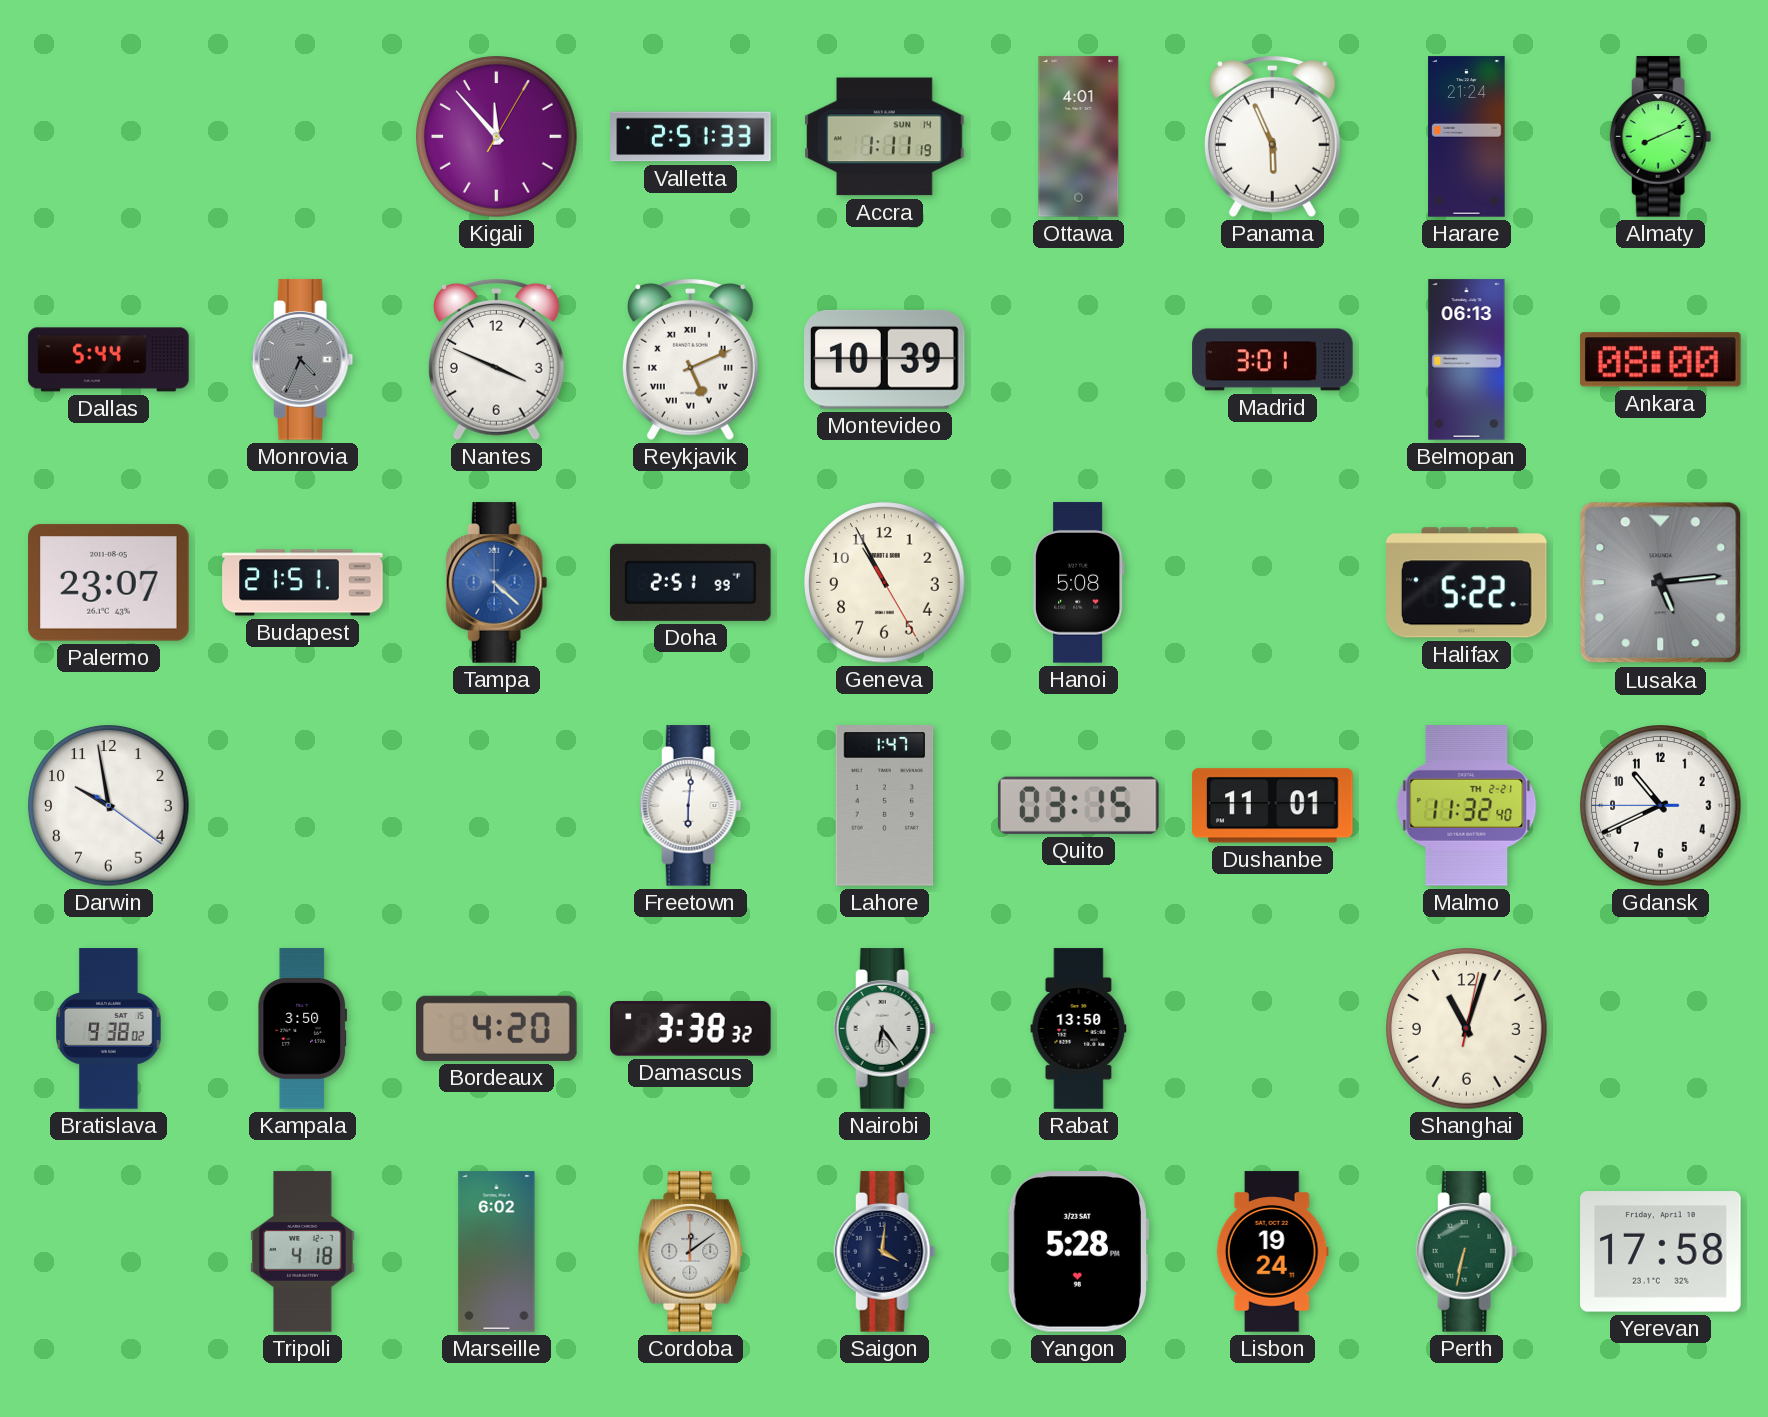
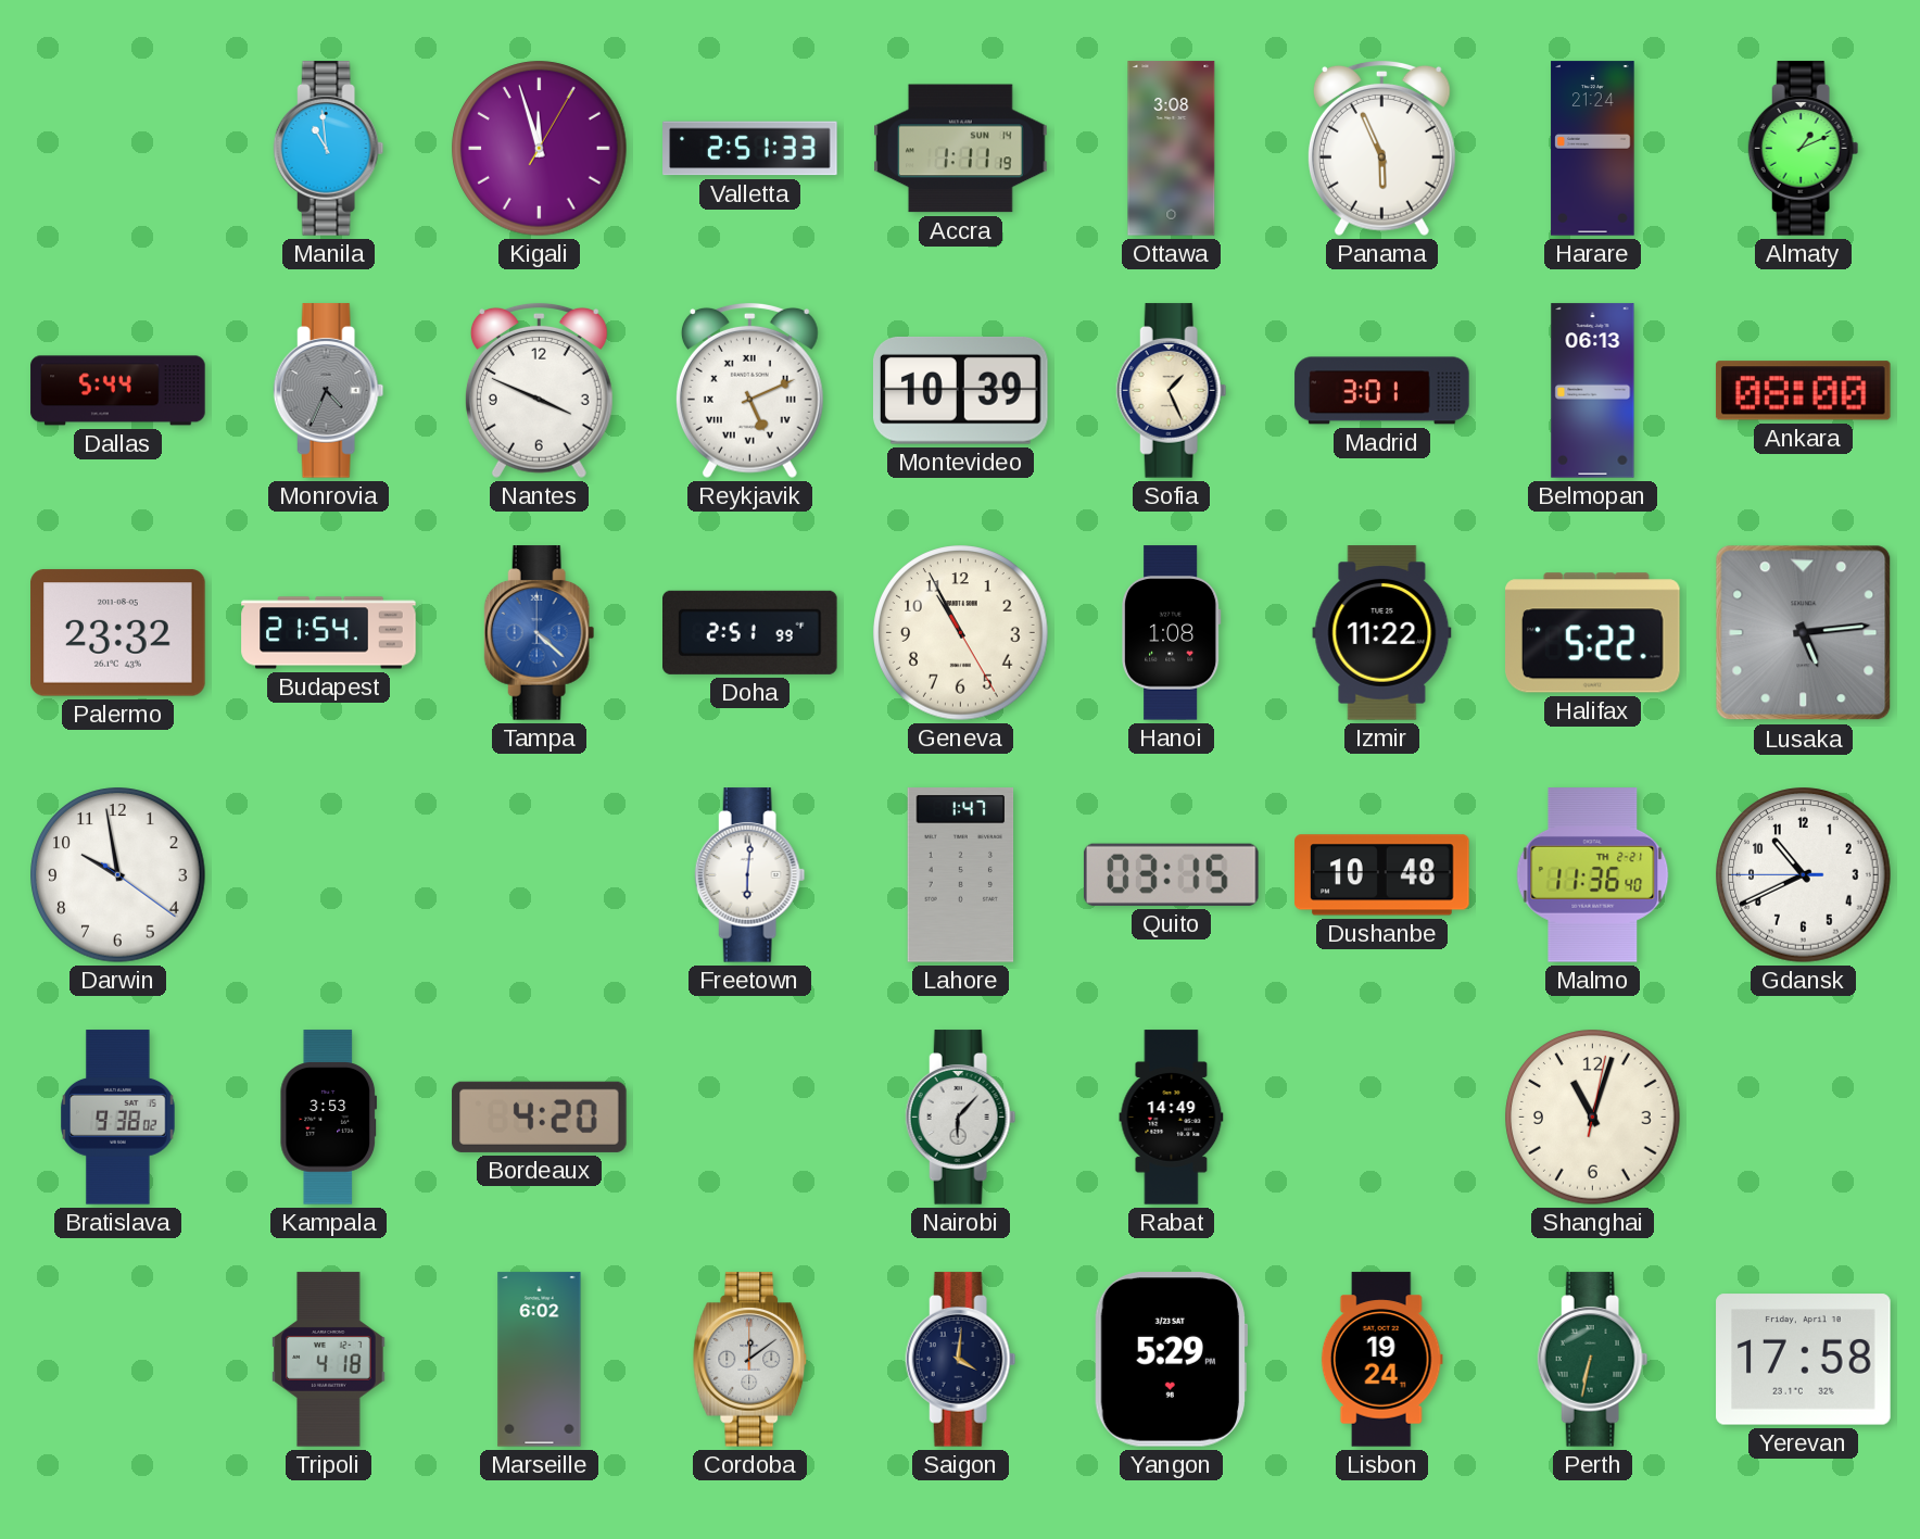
Manila: none -> 10:59 (329, 149)
Kigali: 11:53 -> 11:57 (540, 149)
Ottawa: 4:01 -> 3:08 (1172, 149)
Almaty: 8:11 -> 1:11 (1804, 149)
Sofia: none -> 1:26 (1172, 391)
Palermo: 23:07 -> 23:32 (118, 633)
Budapest: 21:51 -> 21:54 (329, 633)
Hanoi: 5:08 -> 1:08 (1172, 633)
Izmir: none -> 11:22 (1382, 633)
Dushanbe: 11:01 -> 10:48 (1382, 875)
Malmo: 11:32 -> 11:36 (1593, 875)
Kampala: 3:50 -> 3:53 (329, 1118)
Damascus: 3:38 -> none (691, 1029)
Nairobi: 6:24 -> 6:07 (961, 1118)
Rabat: 13:50 -> 14:49 (1172, 1118)
Yangon: 5:28 -> 5:29 (1170, 1360)
